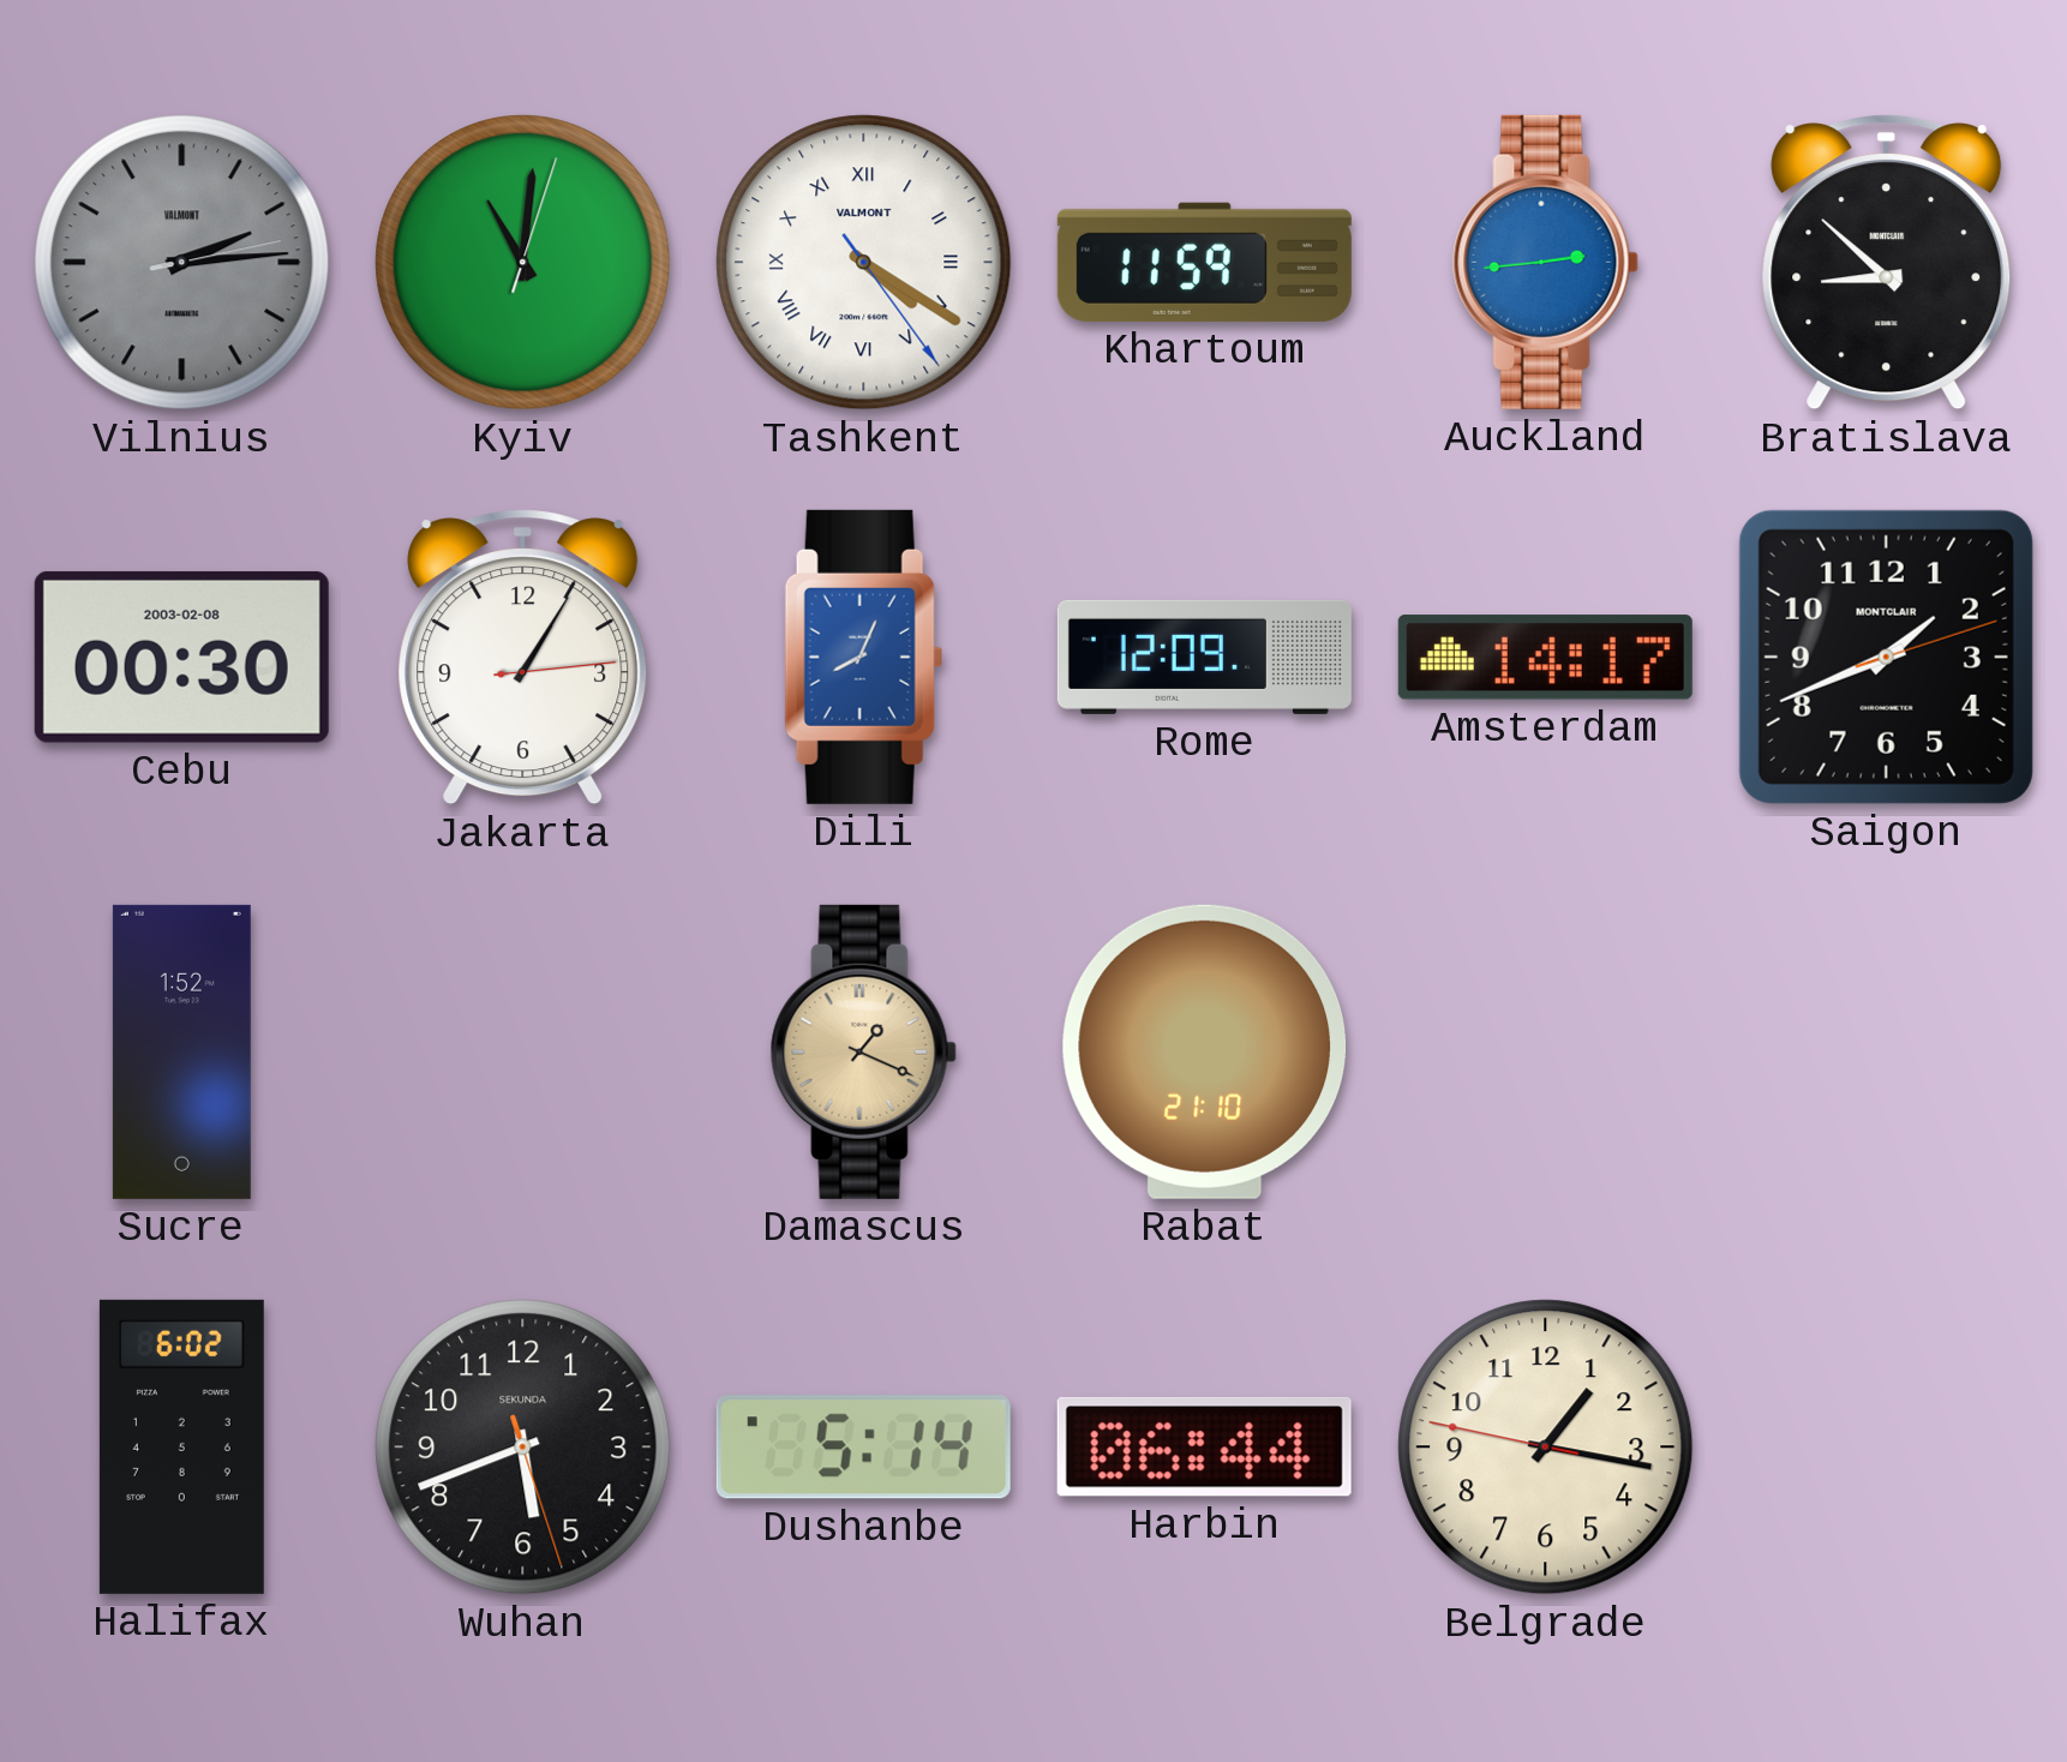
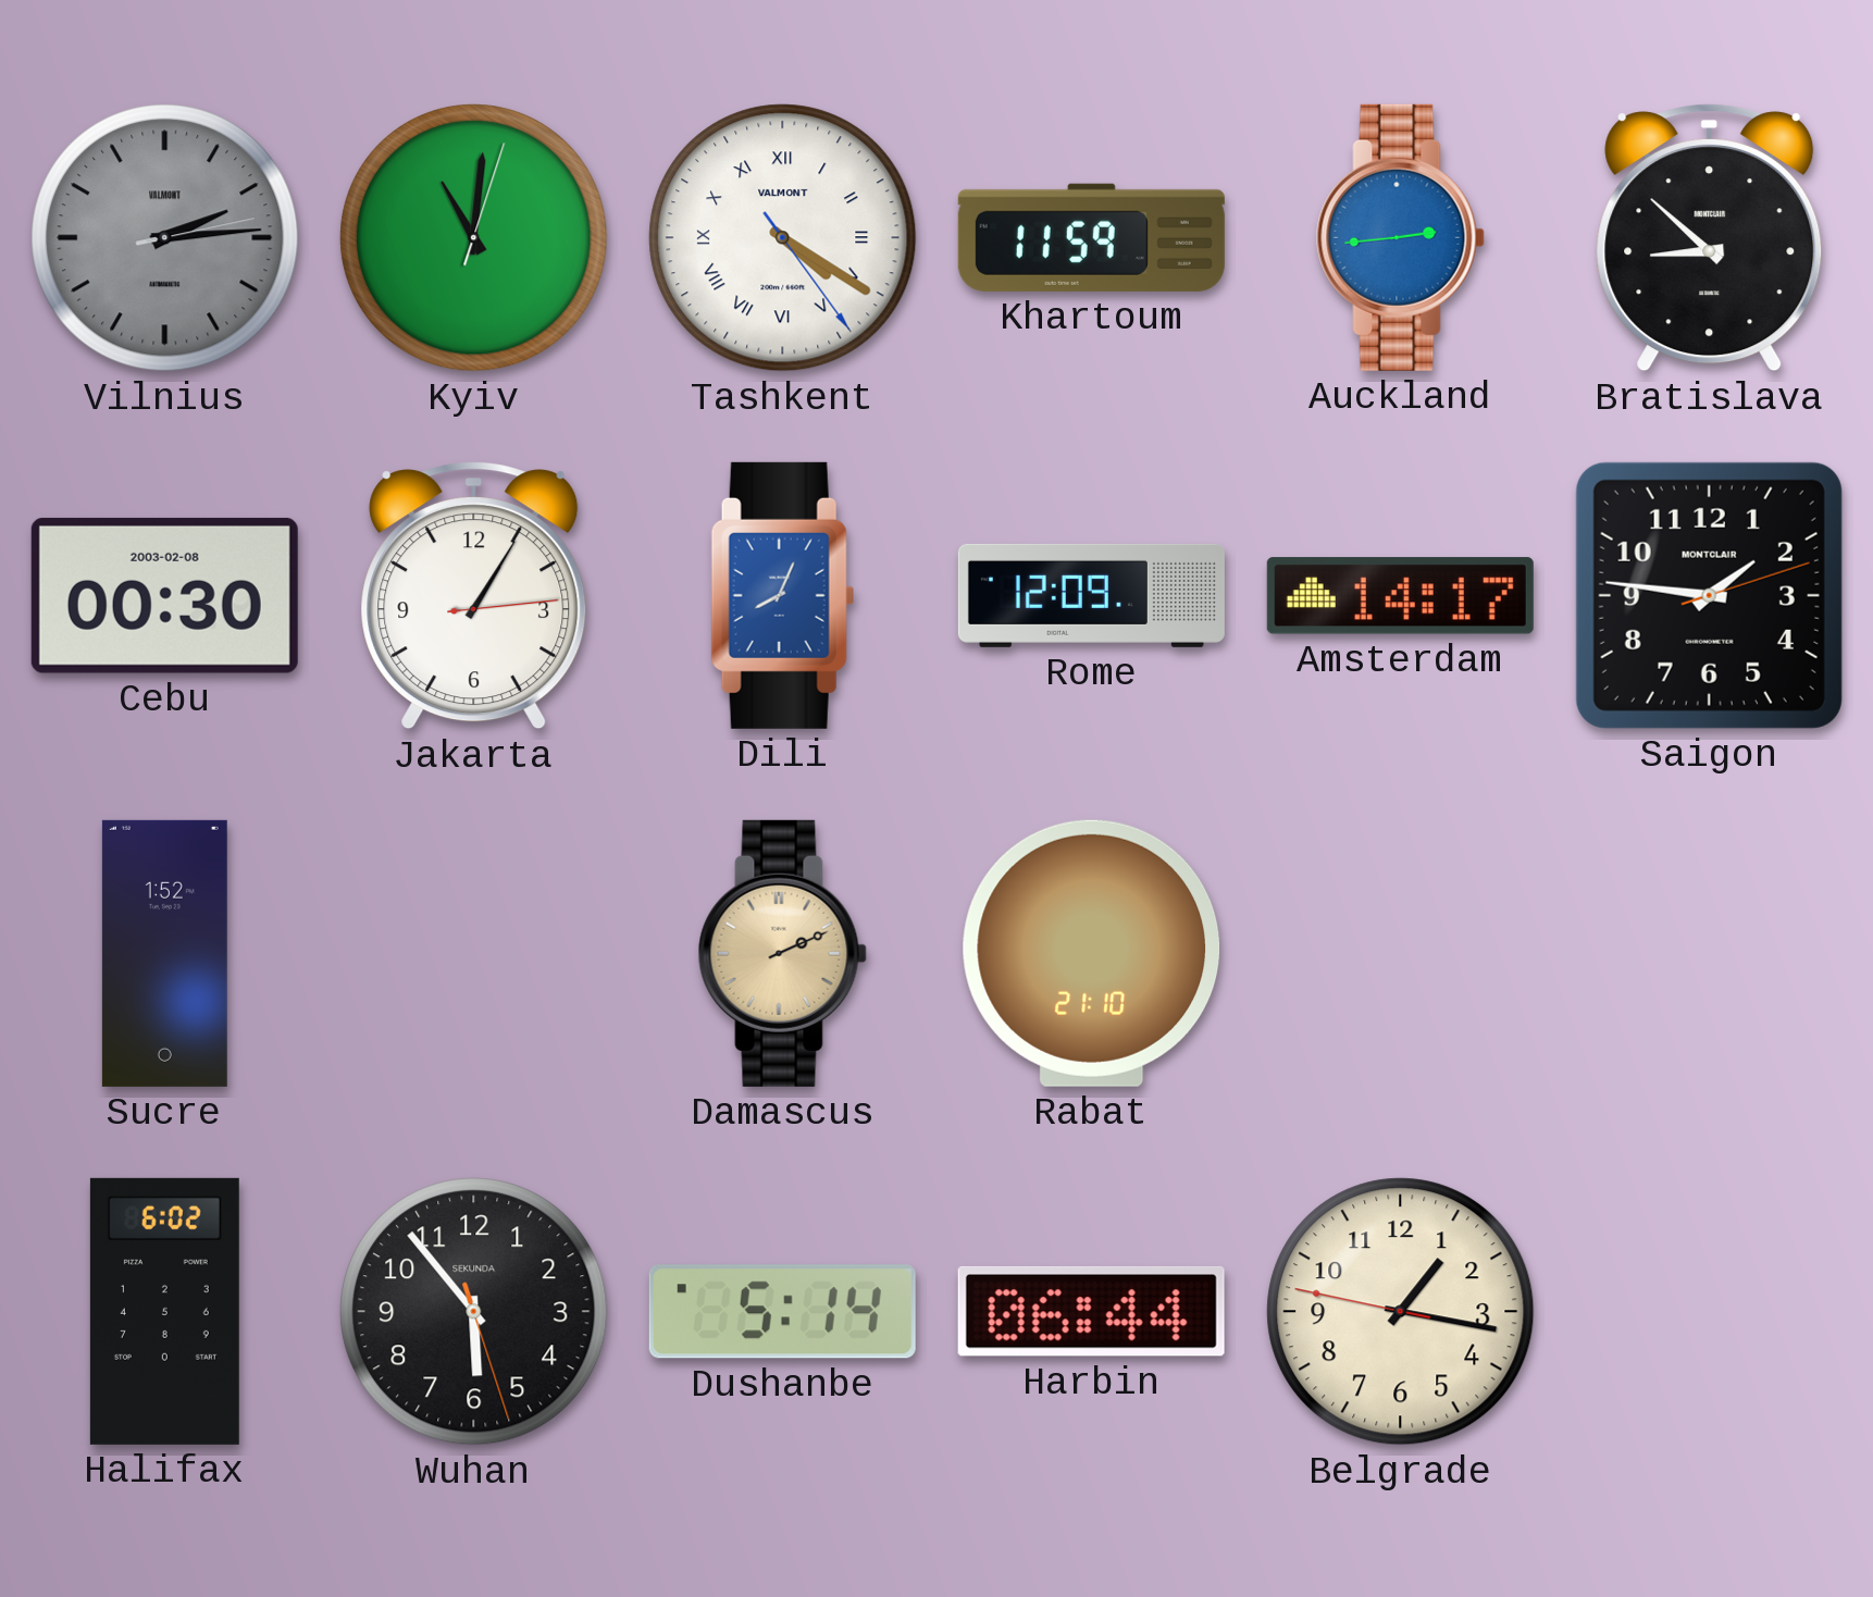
Saigon: 1:41 -> 1:46 (1709, 595)
Damascus: 1:19 -> 2:11 (782, 953)
Wuhan: 5:41 -> 5:53 (474, 1312)
